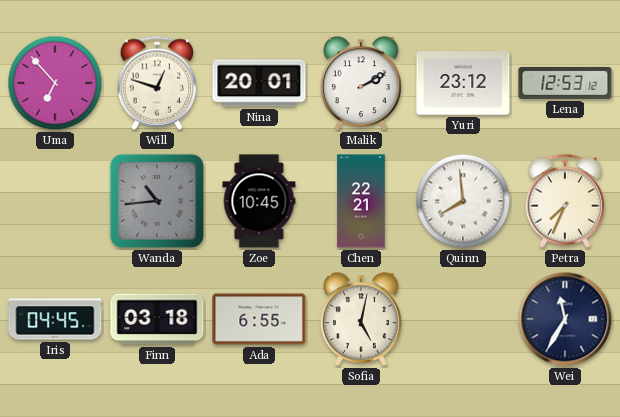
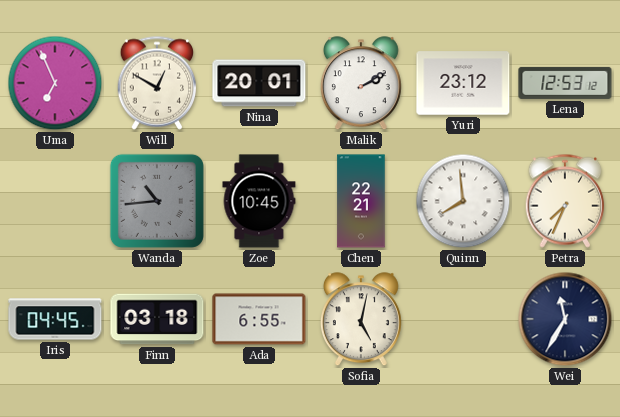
Uma: 6:53 -> 6:56 (55, 83)
Will: 12:48 -> 12:50 (157, 83)
